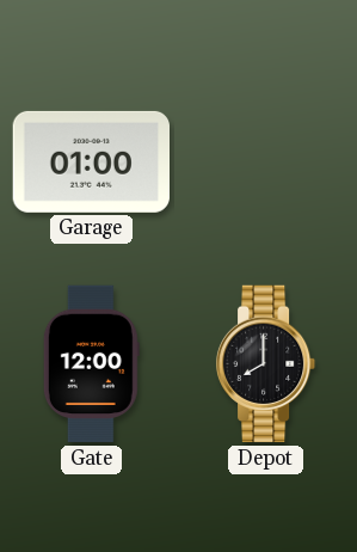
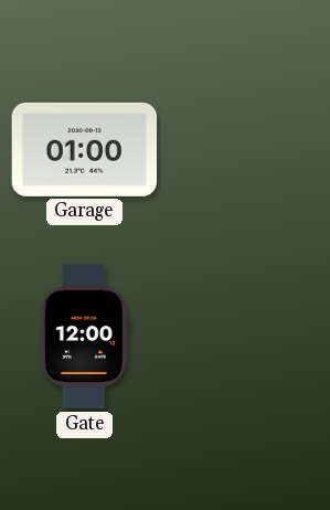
Depot: 8:00 -> none (266, 364)
